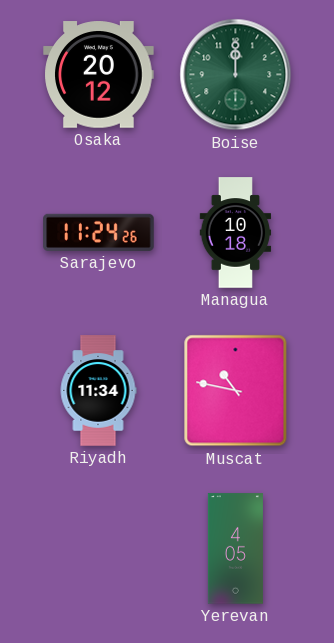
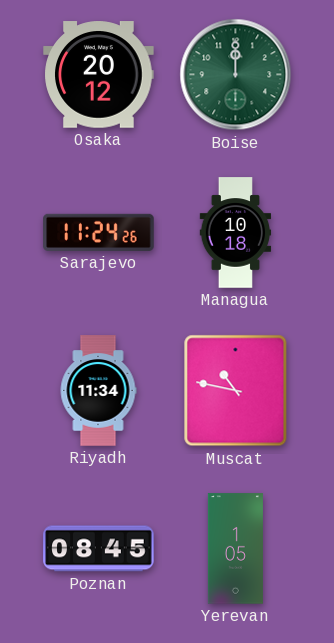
Poznan: none -> 08:45 (99, 549)
Yerevan: 4:05 -> 1:05 (235, 549)
